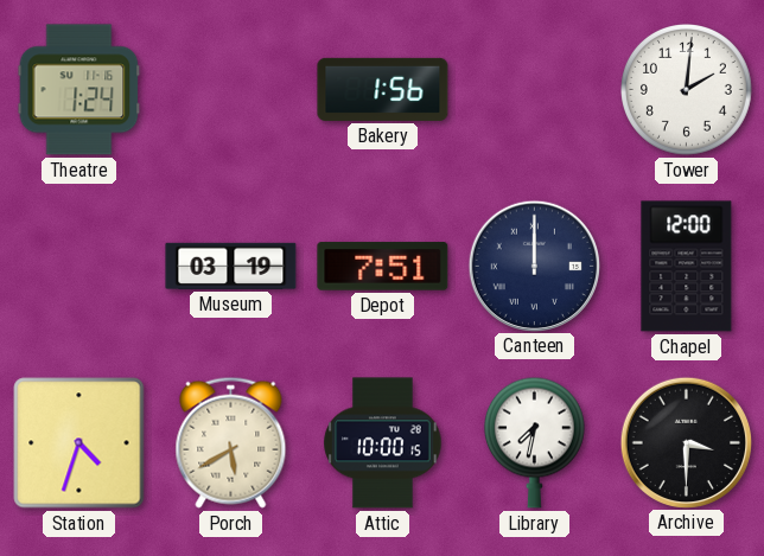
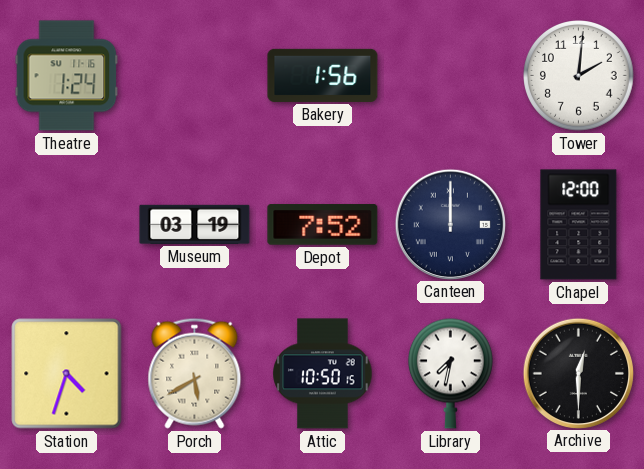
Depot: 7:51 -> 7:52 (323, 225)
Attic: 10:00 -> 10:50 (323, 374)
Archive: 3:30 -> 12:30 (578, 373)
